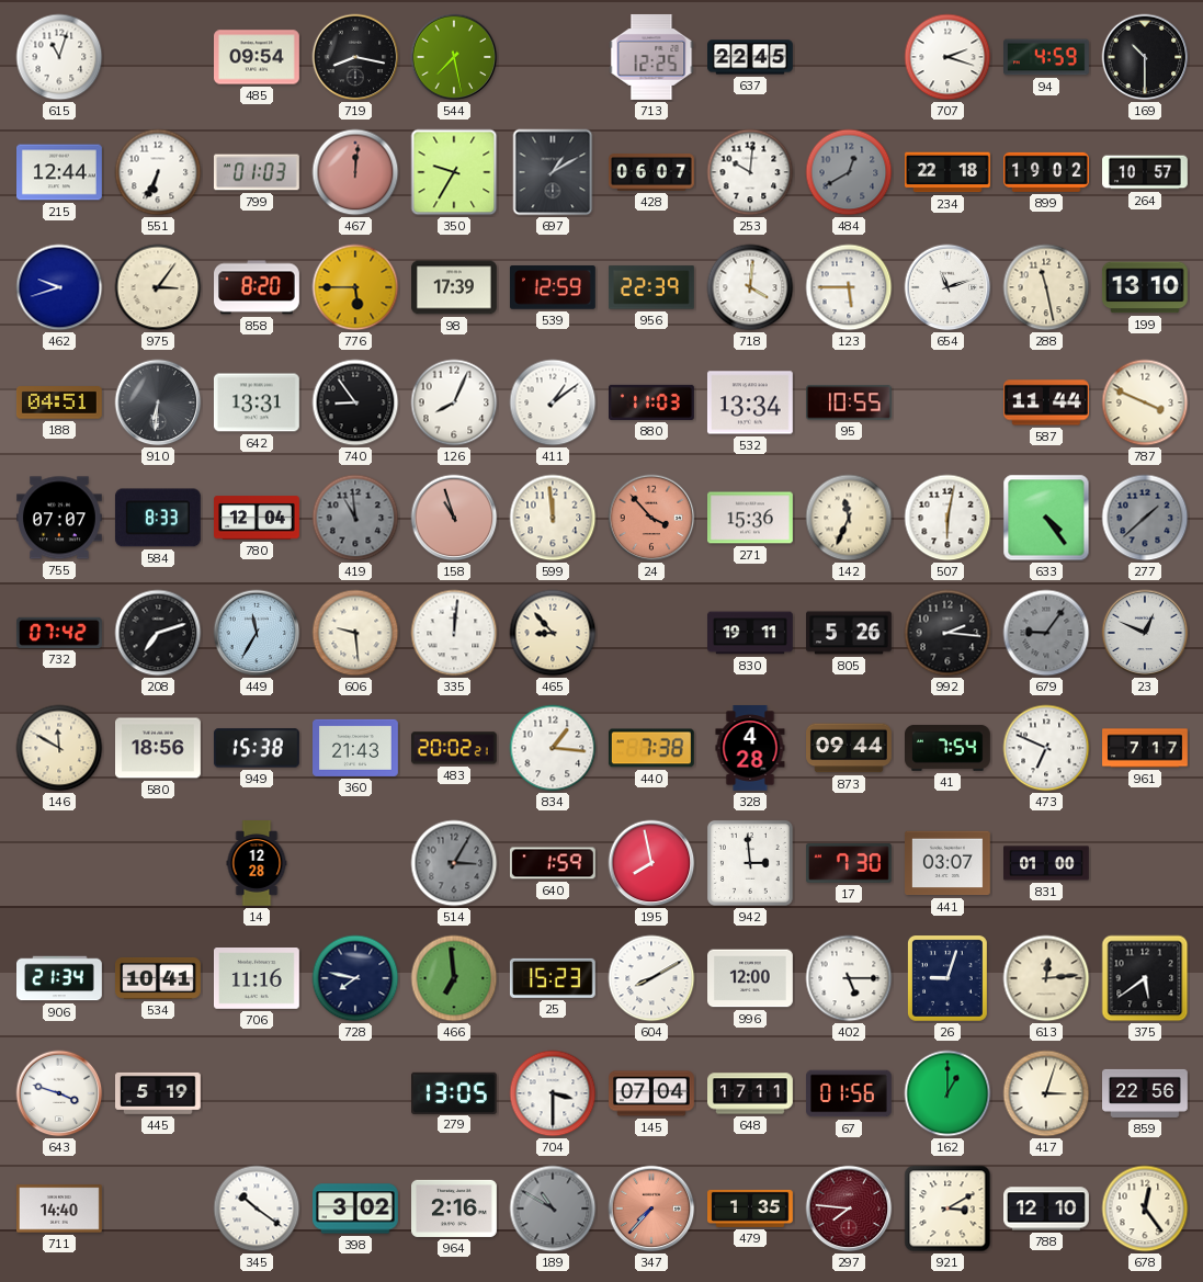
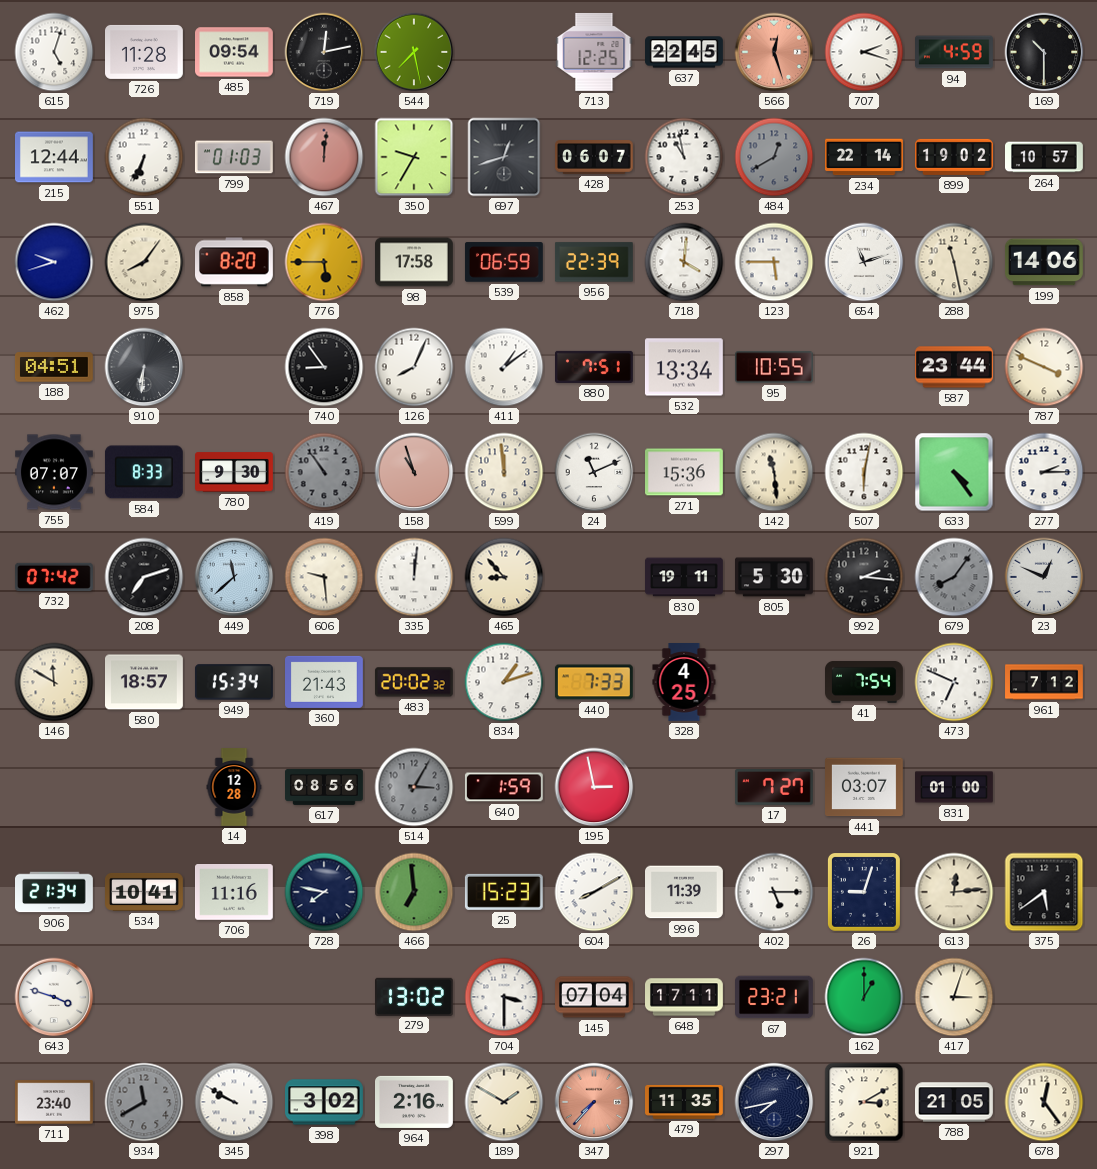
615: 11:03 -> 5:03 (54, 52)
726: none -> 11:28 (145, 52)
719: 8:17 -> 12:13 (324, 52)
566: none -> 12:27 (774, 52)
697: 1:10 -> 12:42 (504, 157)
253: 10:01 -> 10:58 (684, 157)
234: 22:18 -> 22:14 (865, 157)
975: 3:06 -> 8:06 (144, 262)
98: 17:39 -> 17:58 (415, 262)
539: 12:59 -> 06:59 (504, 262)
199: 13:10 -> 14:06 (1044, 262)
642: 13:31 -> none (257, 402)
880: 11:03 -> 7:51 (595, 367)
587: 11:44 -> 23:44 (955, 367)
780: 12:04 -> 9:30 (235, 472)
419: 10:59 -> 10:54 (324, 472)
24: 3:53 -> 11:11 (594, 472)
24 dial: salmon -> white (594, 472)
142: 11:34 -> 11:29 (774, 472)
277: 1:38 -> 2:15 (1044, 472)
277 dial: grey -> white (1044, 472)
449: 11:35 -> 11:38 (234, 577)
805: 5:26 -> 5:30 (775, 577)
679: 9:06 -> 8:06 (954, 577)
580: 18:56 -> 18:57 (145, 682)
949: 15:38 -> 15:34 (234, 682)
483: 20:02:21 -> 20:02:32 (414, 682)
834: 1:16 -> 1:12 (504, 682)
440: 7:38 -> 7:33 (594, 682)
328: 4:28 -> 4:25 (684, 683)
873: 09:44 -> none (850, 748)
961: 7:17 -> 7:12 (1044, 682)
617: none -> 08:56 (324, 787)
195: 7:58 -> 2:58 (594, 787)
942: 2:59 -> none (750, 863)
17: 7:30 -> 7:27 (775, 788)
996: 12:00 -> 11:39 (685, 892)
445: 5:19 -> none (159, 1093)
279: 13:05 -> 13:02 (415, 996)
67: 01:56 -> 23:21 (775, 997)
859: 22:56 -> none (1146, 1093)
711: 14:40 -> 23:40 (55, 1102)
934: none -> 11:40 (144, 1102)
345: 10:21 -> 9:50 (234, 1102)
189: 10:50 -> 1:50 (504, 1102)
189 dial: grey -> cream (504, 1102)
479: 1:35 -> 11:35 (685, 1102)
297: 7:46 -> 7:43 (774, 1102)
297 dial: burgundy -> navy (774, 1102)
788: 12:10 -> 21:05 (955, 1102)
